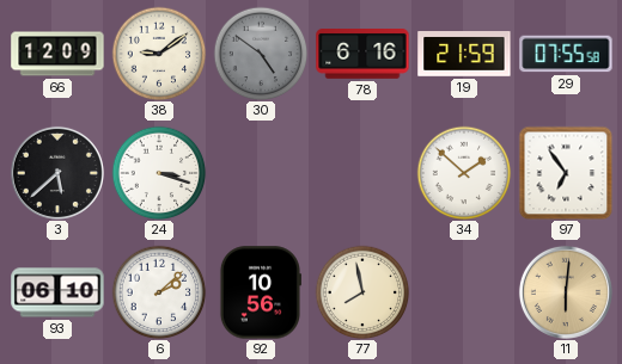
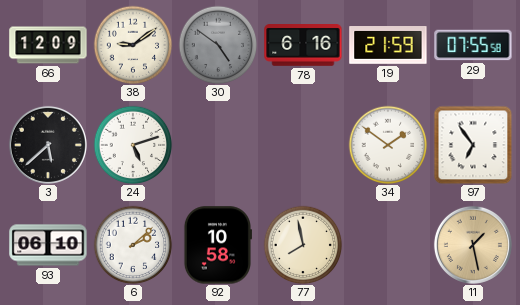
24: 3:18 -> 5:12 (133, 145)
34: 1:52 -> 1:51 (388, 145)
92: 10:56 -> 10:58 (217, 245)
11: 6:01 -> 1:28 (473, 245)
